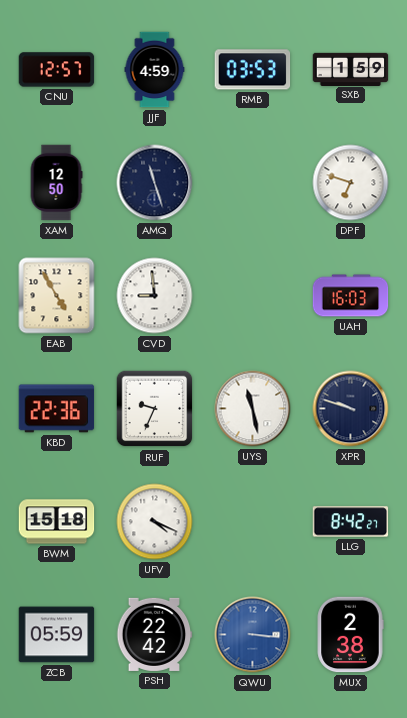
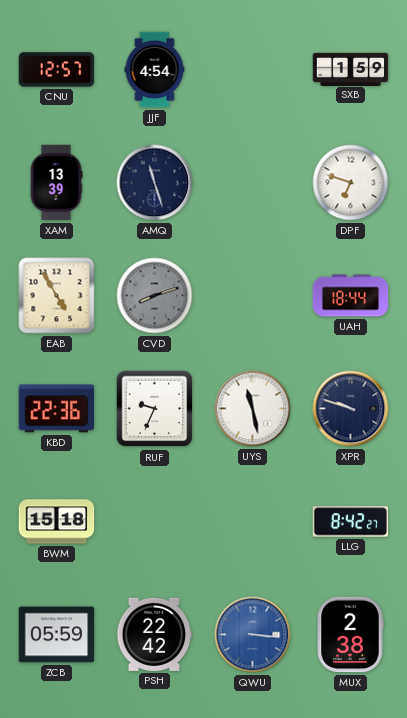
JJF: 4:59 -> 4:54 (155, 70)
RMB: 03:53 -> none (253, 70)
XAM: 12:50 -> 13:39 (56, 183)
CVD: 8:59 -> 8:12 (155, 296)
CVD dial: white -> grey (155, 296)
UAH: 16:03 -> 18:44 (351, 296)
UFV: 4:19 -> none (155, 522)
